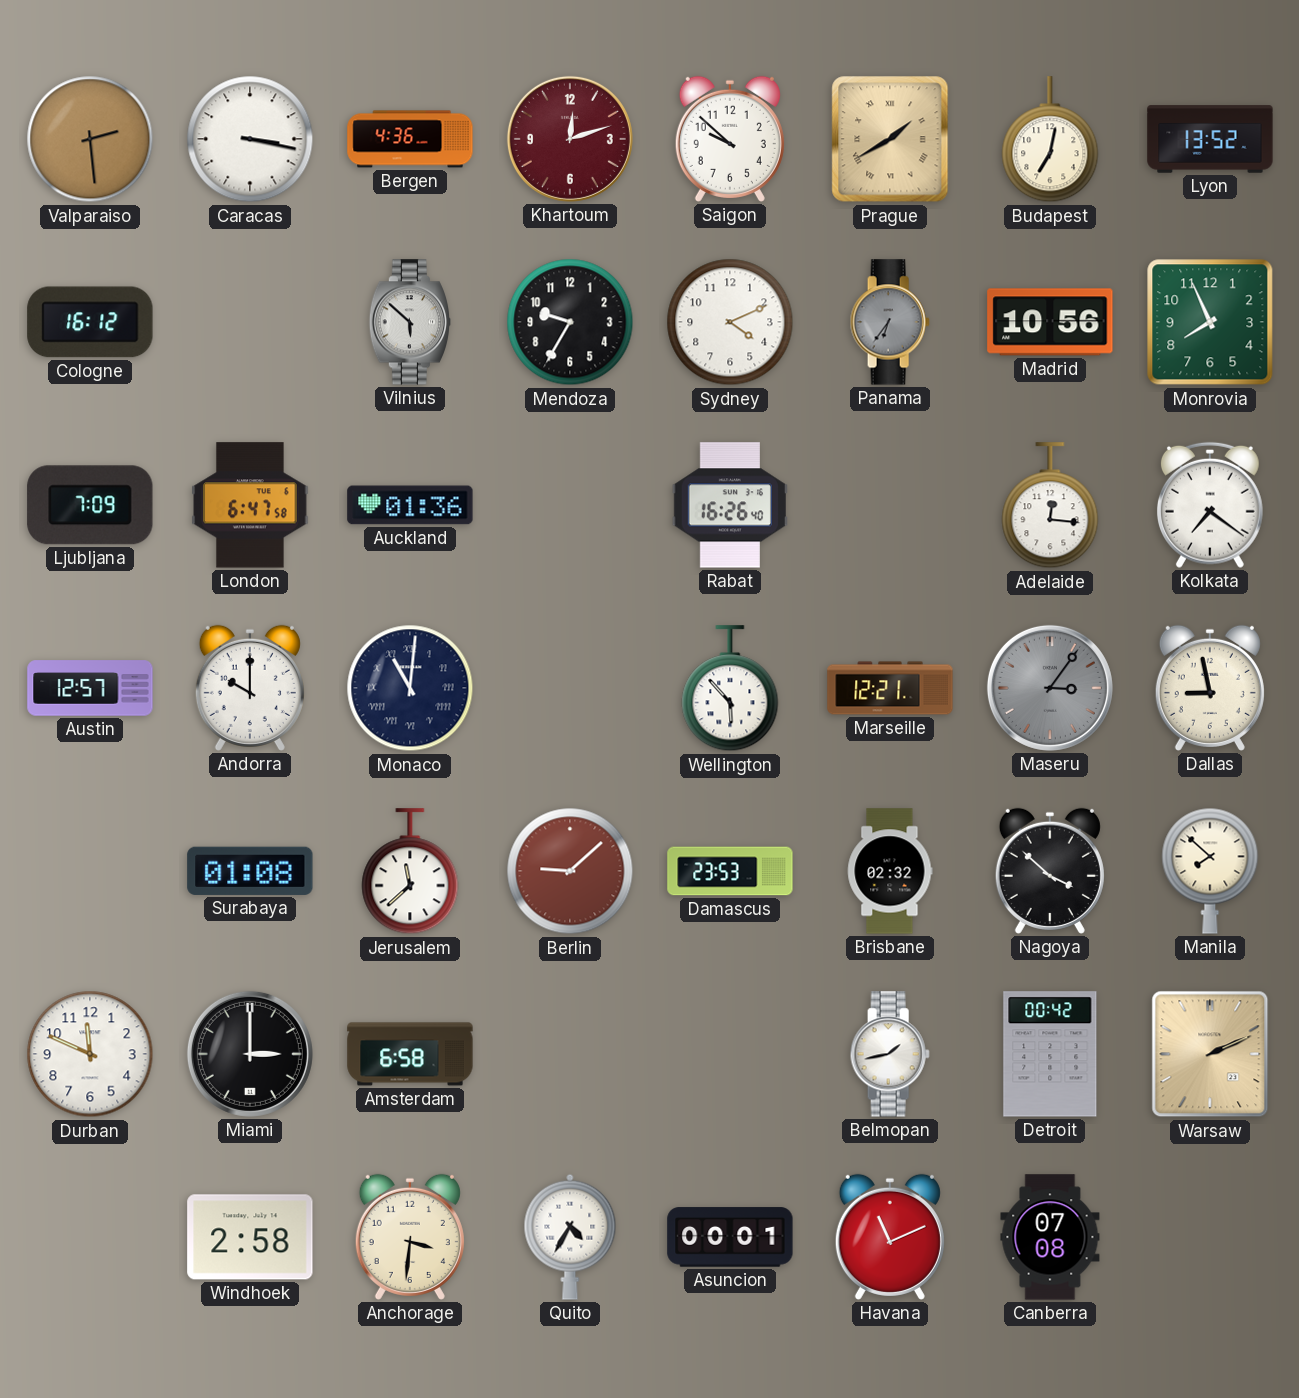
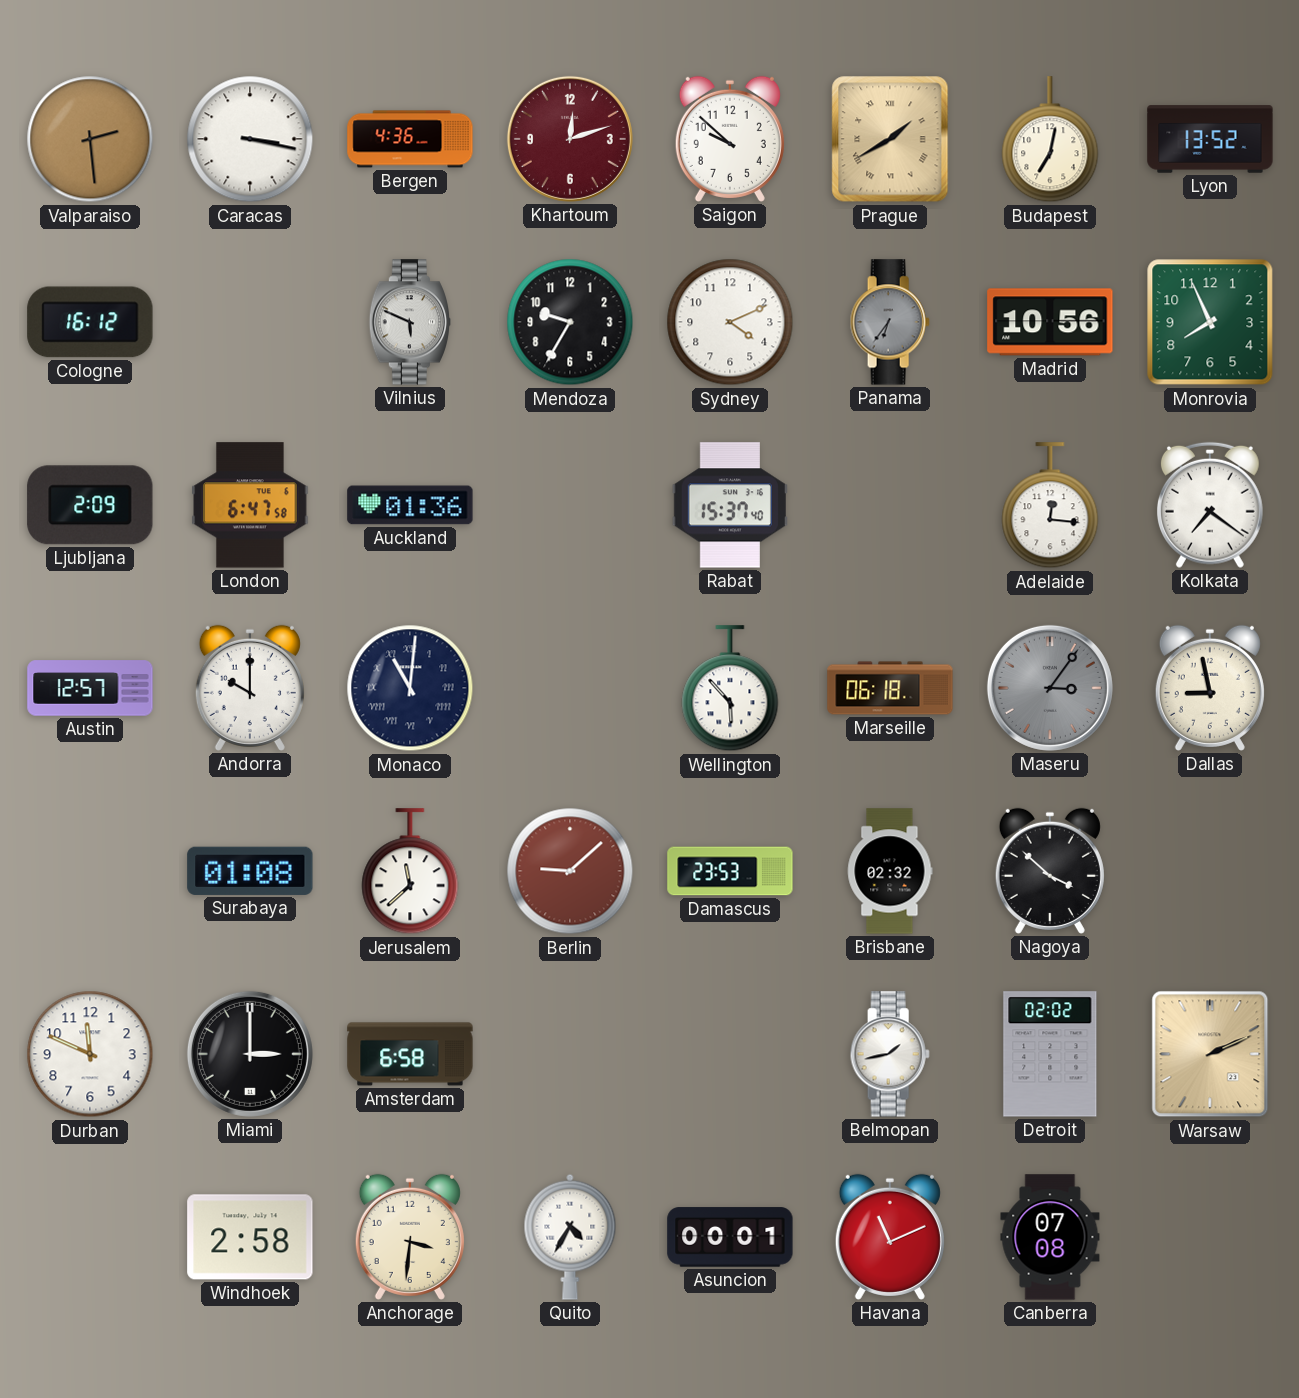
Vilnius: 5:52 -> 5:49 (409, 322)
Ljubljana: 7:09 -> 2:09 (90, 505)
Rabat: 16:26 -> 15:37 (730, 505)
Marseille: 12:21 -> 06:18 (890, 688)
Manila: 7:52 -> none (1210, 871)
Detroit: 00:42 -> 02:02 (1050, 1054)
